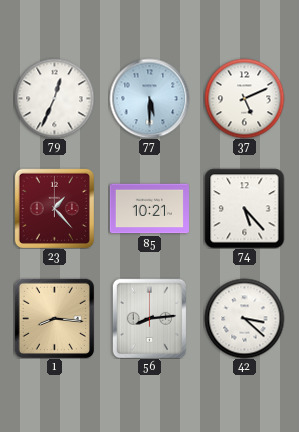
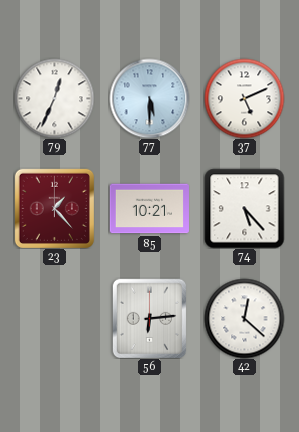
1: 8:16 -> none (54, 318)
56: 8:14 -> 6:14 (150, 318)
42: 3:22 -> 12:22 (244, 318)
